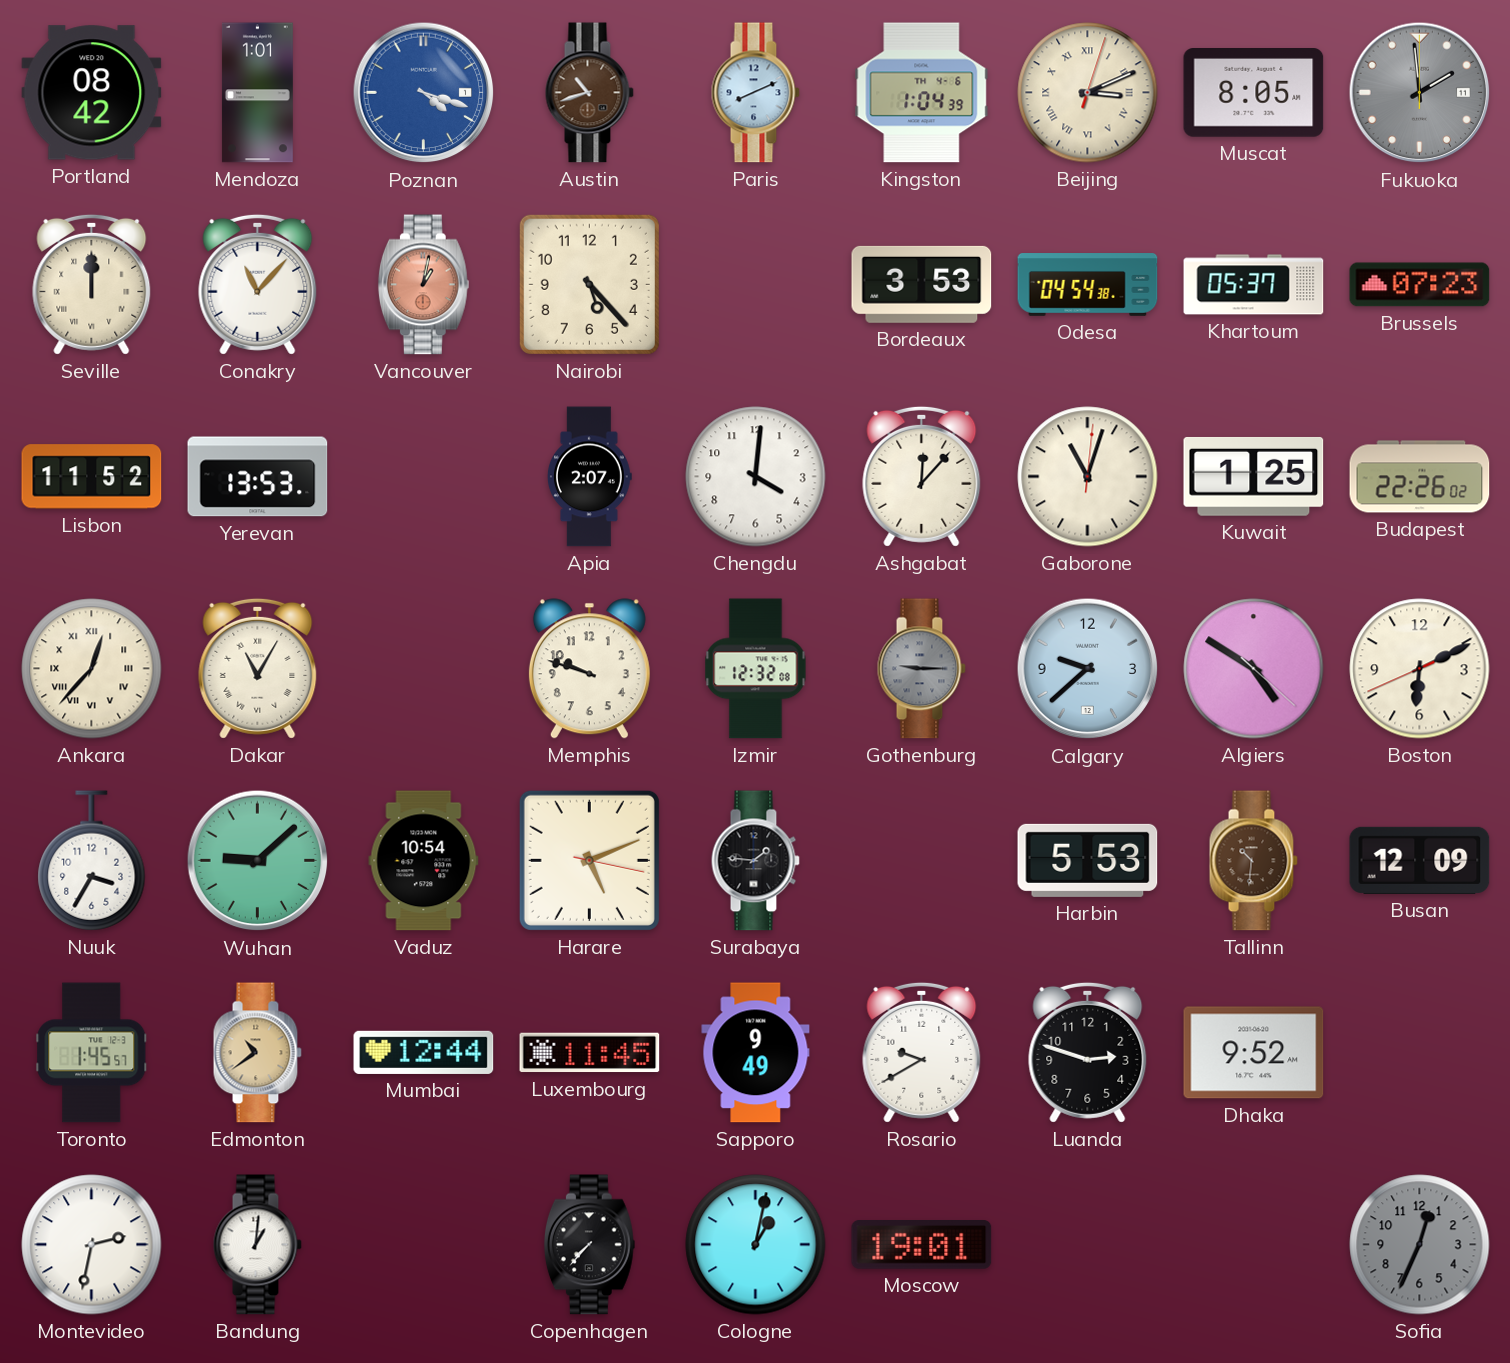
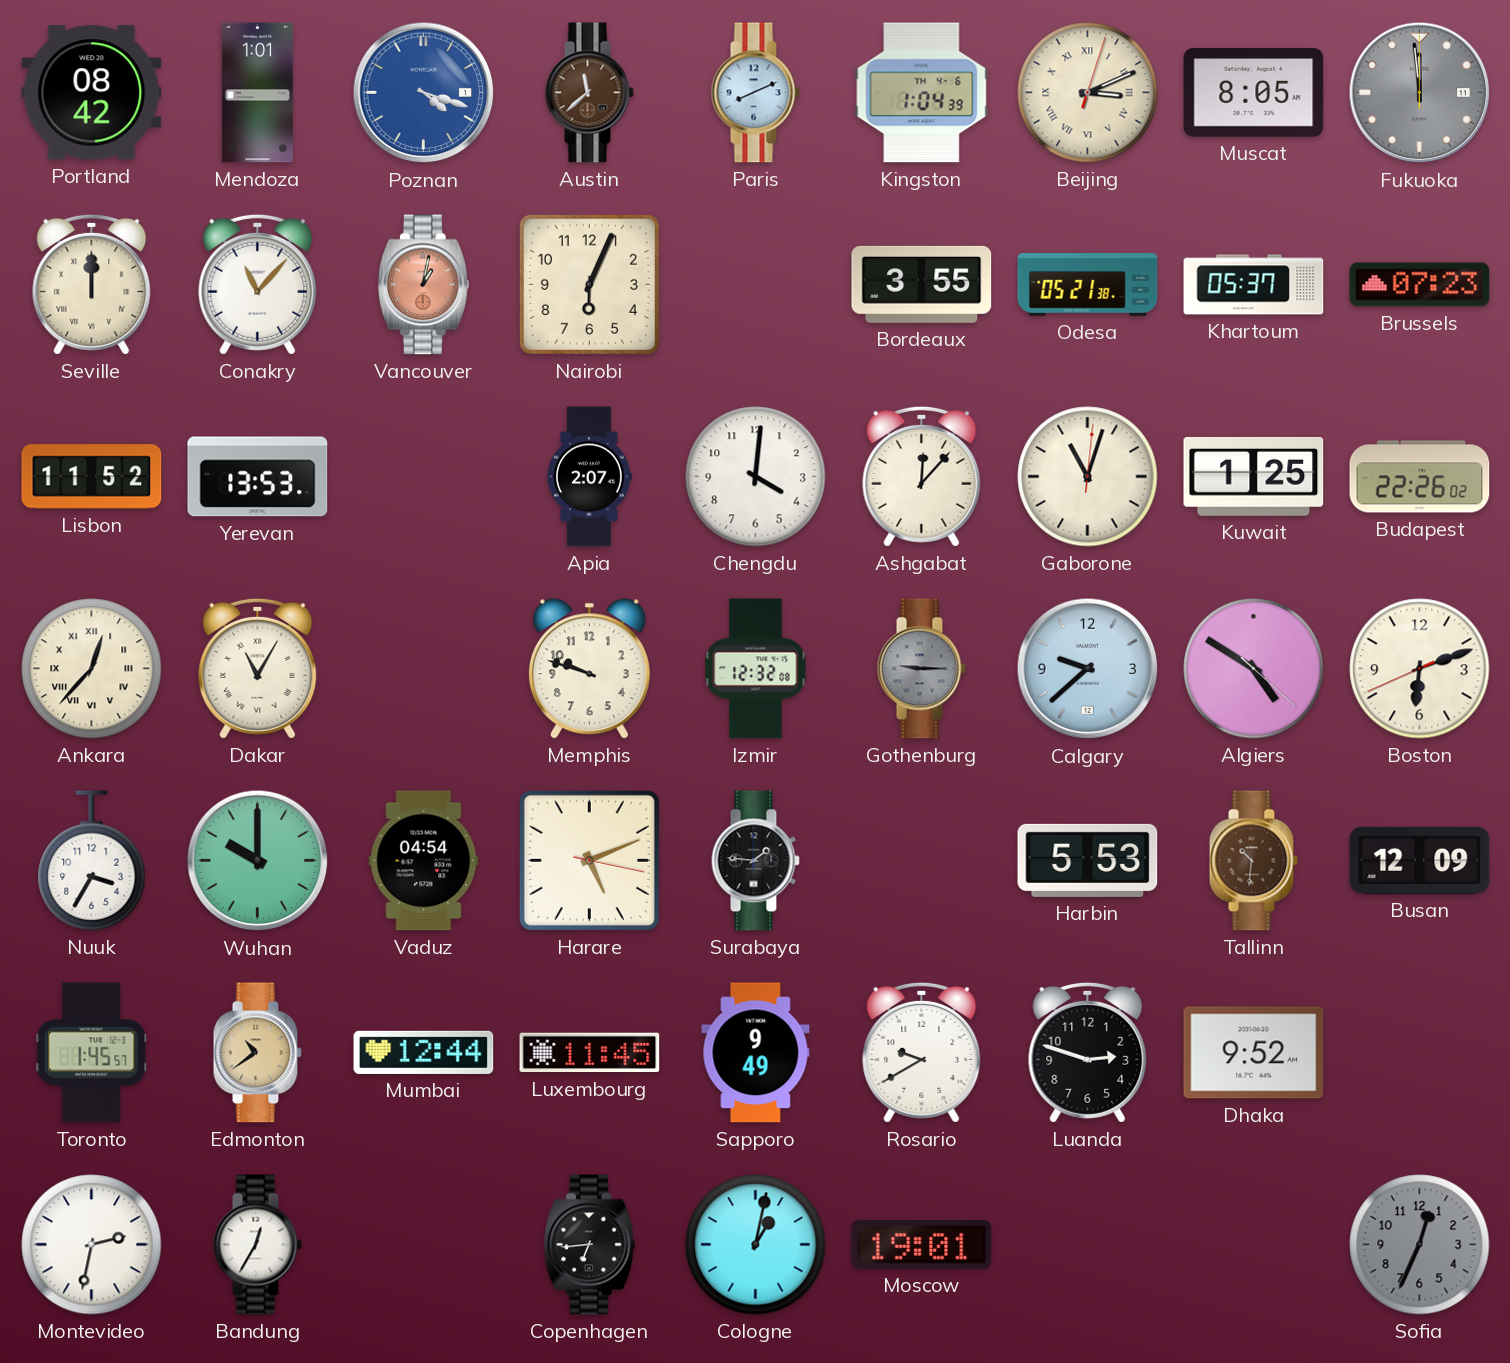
Austin: 10:42 -> 11:38 (589, 93)
Fukuoka: 1:59 -> 11:59 (1420, 93)
Nairobi: 5:23 -> 6:04 (589, 284)
Bordeaux: 3:53 -> 3:55 (922, 284)
Odesa: 04:54 -> 05:21 (1088, 285)
Boston: 6:10 -> 6:11 (1420, 669)
Wuhan: 9:08 -> 10:00 (258, 861)
Vaduz: 10:54 -> 04:54 (424, 861)
Bandung: 1:01 -> 12:35 (257, 1245)
Copenhagen: 7:37 -> 6:44 (589, 1245)
